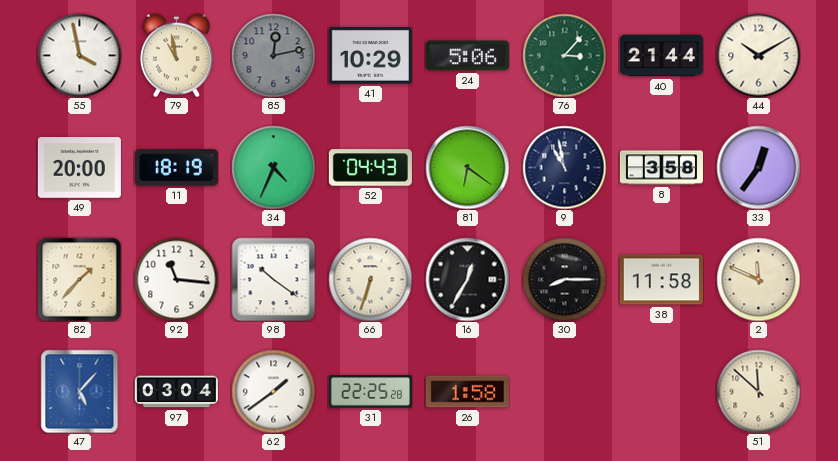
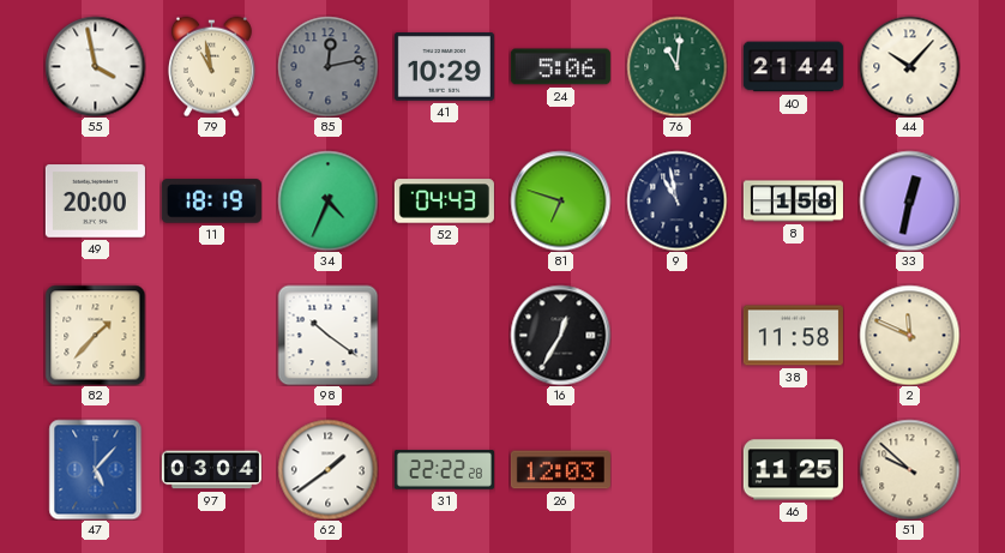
76: 3:07 -> 11:01 (676, 66)
44: 10:10 -> 10:07 (909, 66)
81: 6:21 -> 6:48 (560, 200)
8: 3:58 -> 1:58 (793, 202)
33: 12:36 -> 12:32 (909, 200)
92: 11:16 -> none (176, 279)
66: 6:33 -> none (370, 279)
30: 8:15 -> none (564, 279)
31: 22:25 -> 22:22 (444, 470)
26: 1:58 -> 12:03 (560, 470)
46: none -> 11:25 (793, 470)
51: 11:52 -> 9:52 (909, 469)
